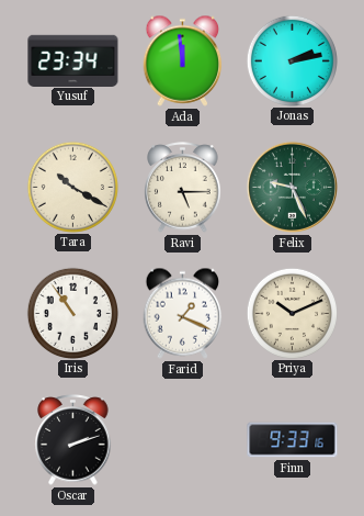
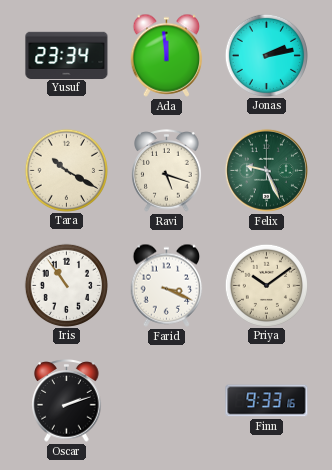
Ravi: 5:15 -> 5:18 (167, 171)
Farid: 1:19 -> 3:19 (167, 285)
Priya: 10:11 -> 10:09 (266, 285)
